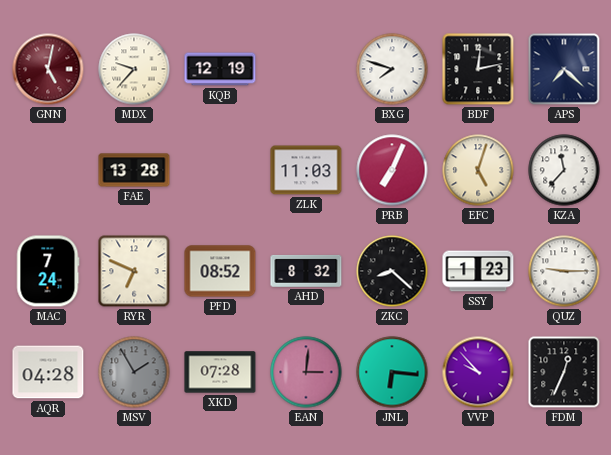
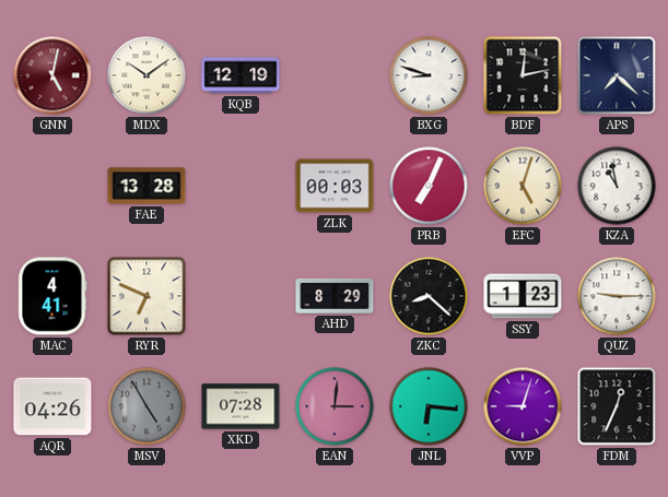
MDX: 9:37 -> 10:09 (147, 75)
BXG: 7:48 -> 8:48 (429, 75)
ZLK: 11:03 -> 00:03 (335, 186)
KZA: 11:37 -> 10:58 (617, 186)
MAC: 7:24 -> 4:41 (52, 296)
PFD: 08:52 -> none (220, 271)
AHD: 8:32 -> 8:29 (335, 296)
AQR: 04:28 -> 04:26 (52, 406)
MSV: 1:55 -> 4:55 (147, 406)
VVP: 9:53 -> 9:03 (523, 406)
